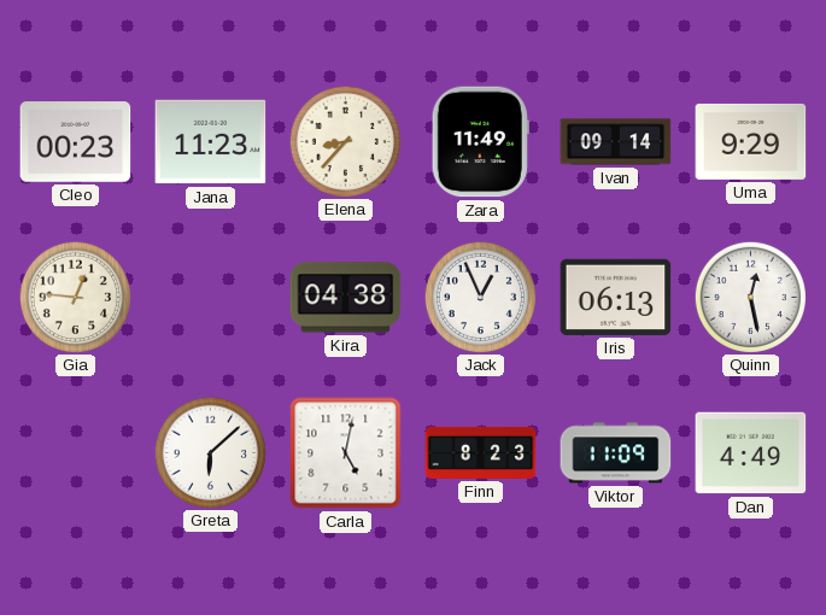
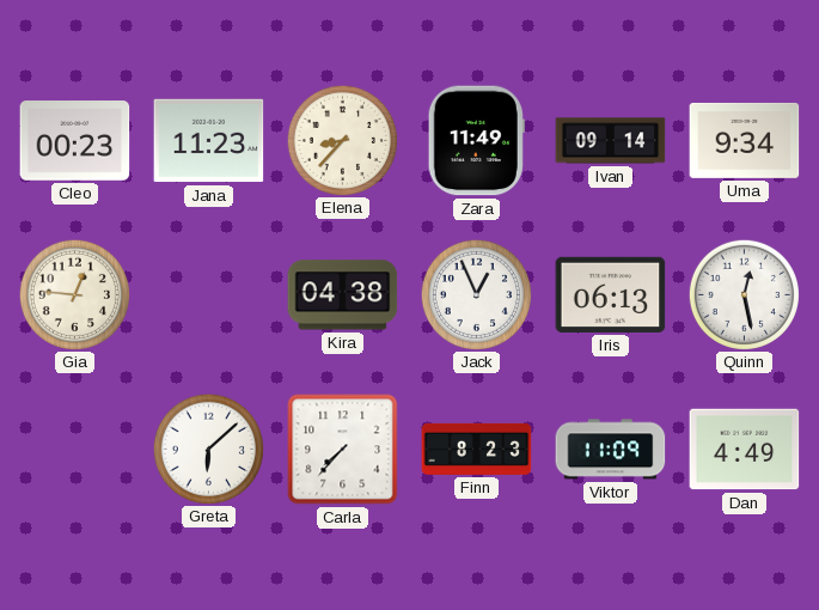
Uma: 9:29 -> 9:34 (745, 140)
Carla: 5:02 -> 7:37 (343, 450)
